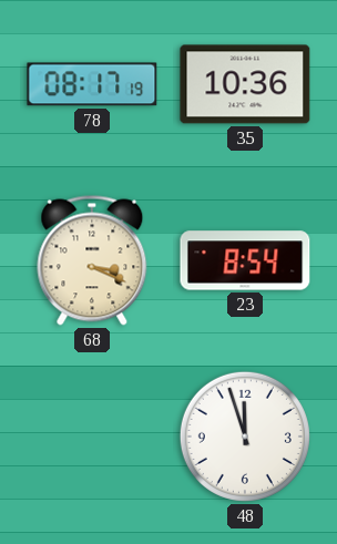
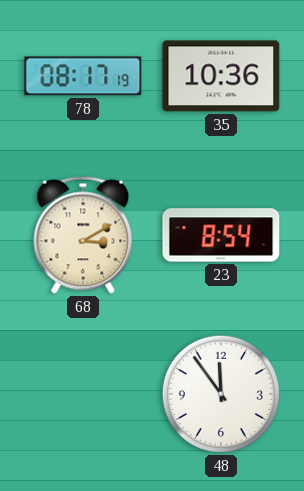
68: 3:19 -> 3:10 (83, 235)
48: 11:57 -> 11:54 (221, 394)
